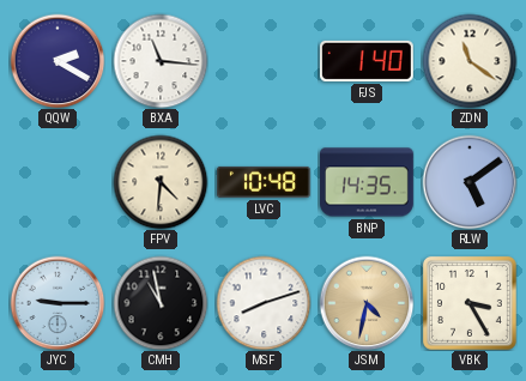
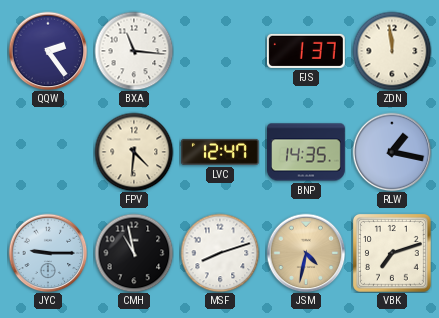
QQW: 2:20 -> 2:24 (48, 51)
FJS: 1:40 -> 1:37 (306, 51)
ZDN: 11:21 -> 11:59 (392, 51)
LVC: 10:48 -> 12:47 (221, 152)
RLW: 5:09 -> 1:17 (392, 152)
VBK: 3:25 -> 7:12 (392, 253)
